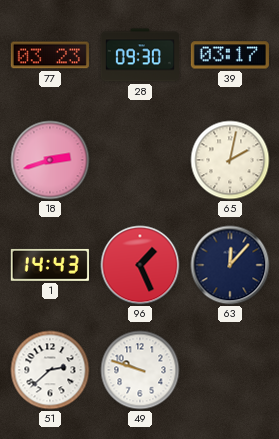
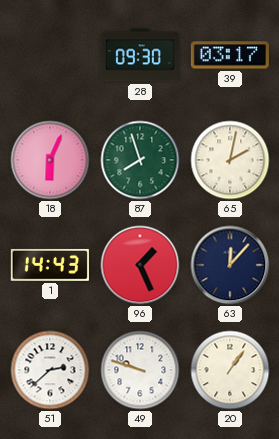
77: 03:23 -> none (50, 55)
18: 2:42 -> 6:04 (50, 160)
87: none -> 7:57 (140, 160)
20: none -> 1:06 (230, 370)
